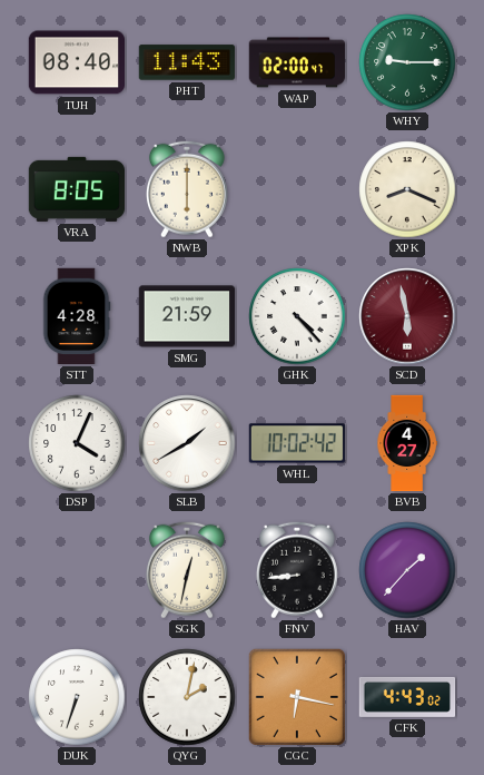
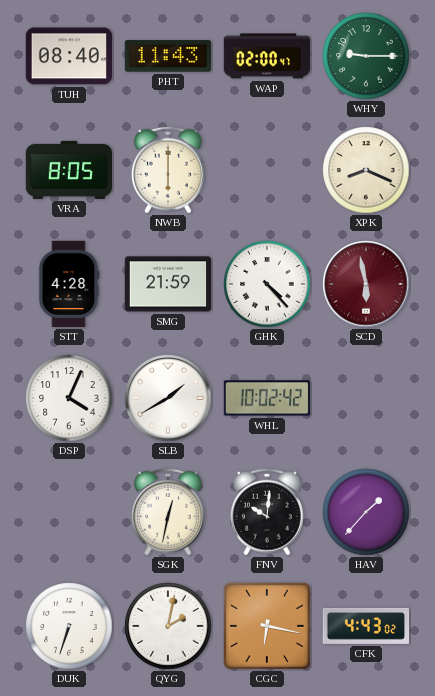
BVB: 4:27 -> none (407, 443)
FNV: 8:44 -> 10:01 (267, 512)
